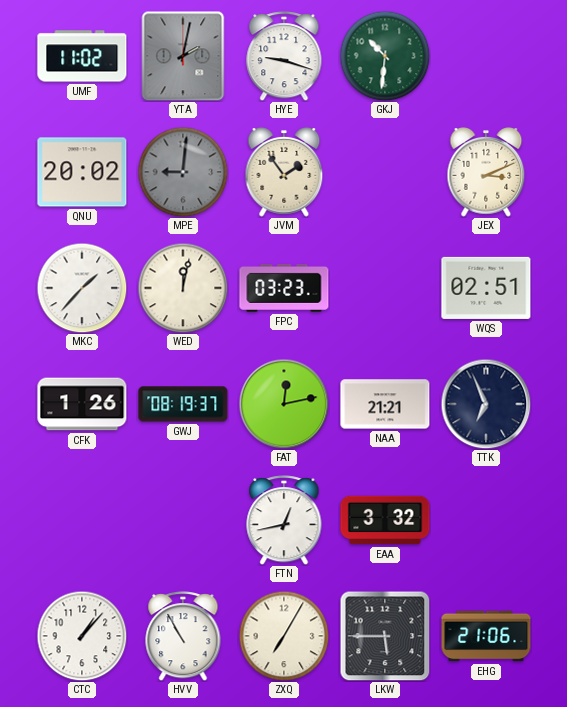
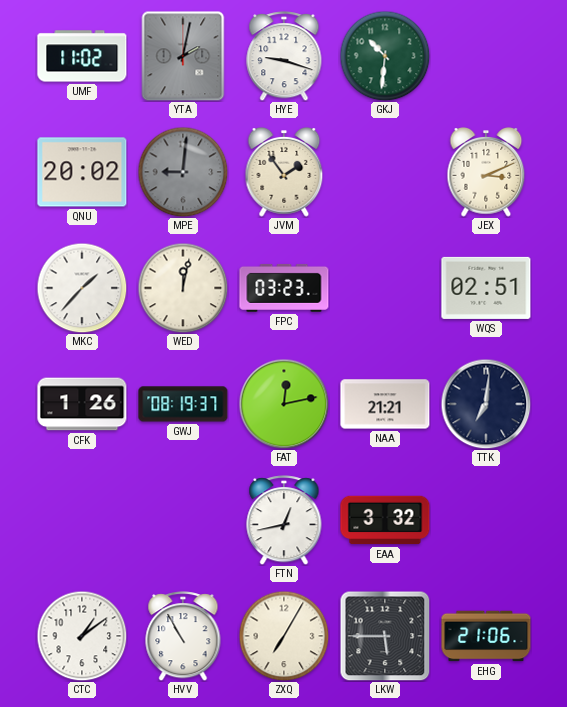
TTK: 6:56 -> 7:01 (486, 404)
CTC: 1:07 -> 1:09 (82, 636)
